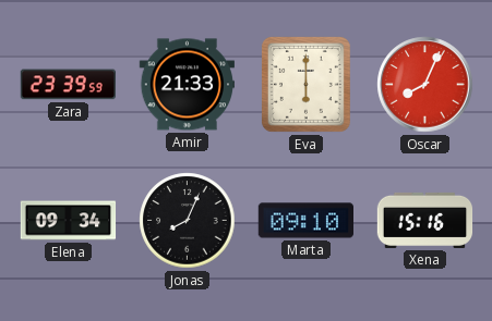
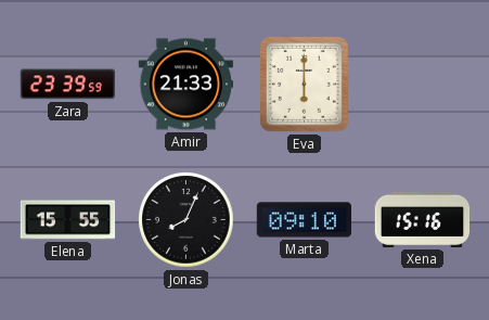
Oscar: 8:04 -> none (425, 85)
Elena: 09:34 -> 15:55 (68, 220)
